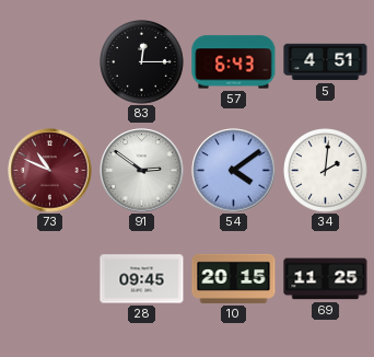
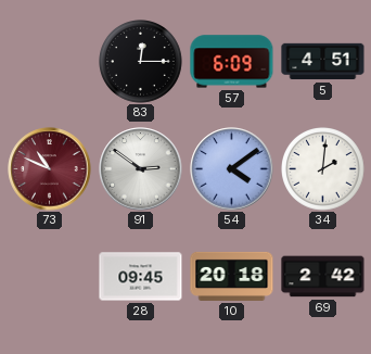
57: 6:43 -> 6:09 (232, 62)
10: 20:15 -> 20:18 (232, 276)
69: 11:25 -> 2:42 (323, 277)
